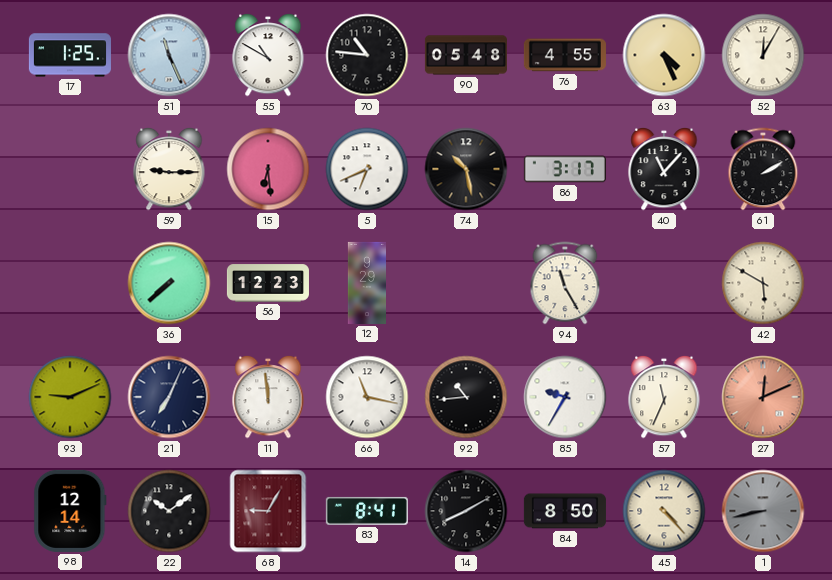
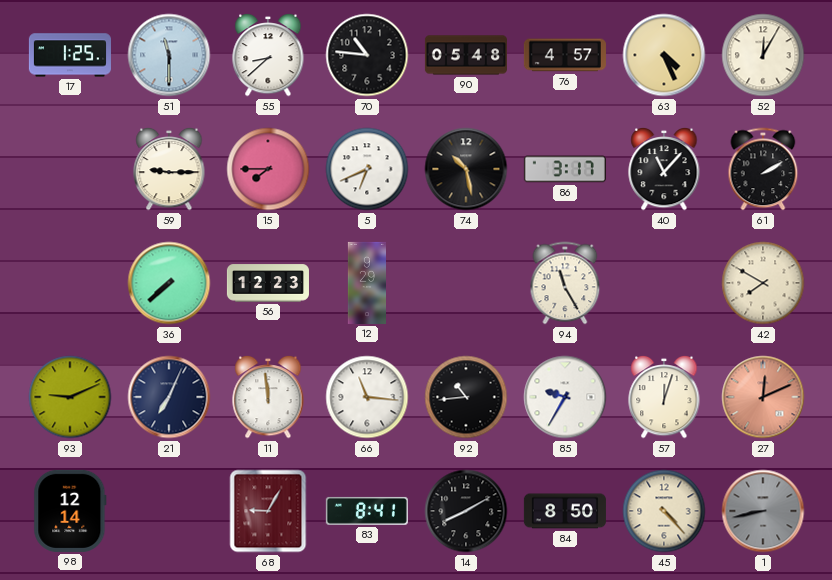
51: 11:26 -> 11:30 (169, 55)
55: 10:50 -> 8:38 (268, 55)
76: 4:55 -> 4:57 (565, 55)
15: 6:29 -> 7:45 (268, 169)
42: 5:50 -> 7:50 (763, 283)
66: 11:17 -> 11:16 (367, 397)
57: 11:34 -> 12:03 (664, 397)
22: 10:09 -> none (169, 511)
